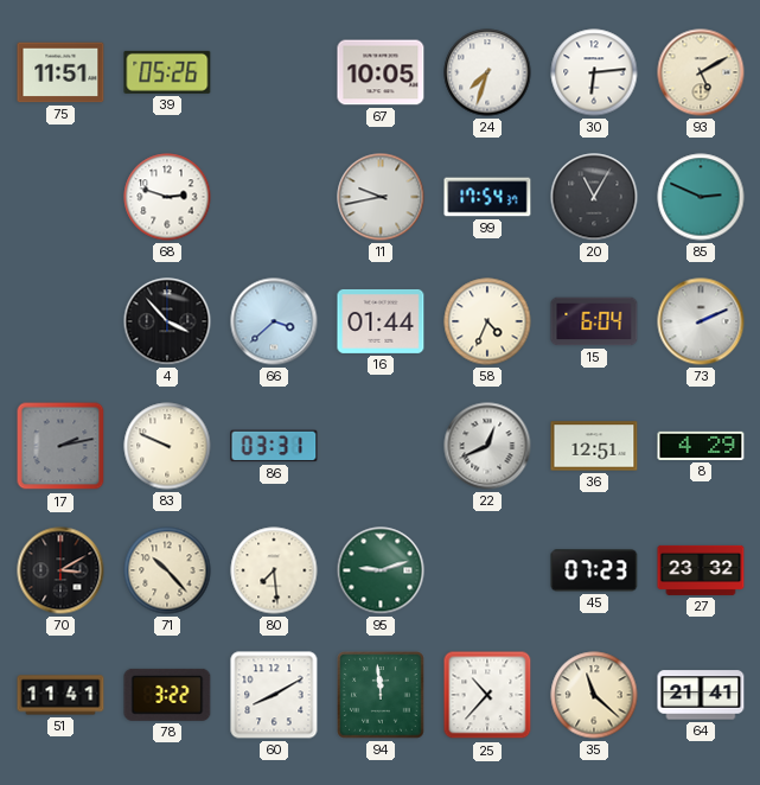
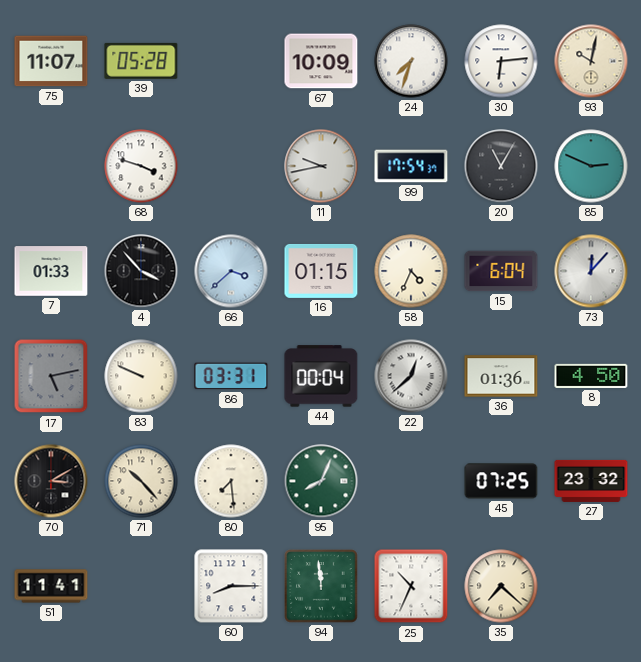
75: 11:51 -> 11:07 (51, 61)
39: 05:26 -> 05:28 (141, 61)
67: 10:05 -> 10:09 (321, 61)
93: 5:10 -> 10:02 (591, 61)
68: 2:48 -> 3:48 (141, 166)
7: none -> 01:33 (51, 271)
16: 01:44 -> 01:15 (321, 271)
73: 2:11 -> 12:07 (591, 271)
17: 2:13 -> 5:13 (51, 376)
44: none -> 00:04 (321, 376)
22: 12:41 -> 12:38 (411, 376)
36: 12:51 -> 01:36 (501, 376)
8: 4:29 -> 4:50 (591, 376)
95: 9:12 -> 8:04 (321, 481)
45: 07:23 -> 07:25 (501, 481)
78: 3:22 -> none (167, 695)
60: 8:10 -> 8:15 (231, 586)
25: 10:37 -> 10:34 (411, 586)
35: 11:22 -> 7:22 (501, 586)
64: 21:41 -> none (701, 695)
